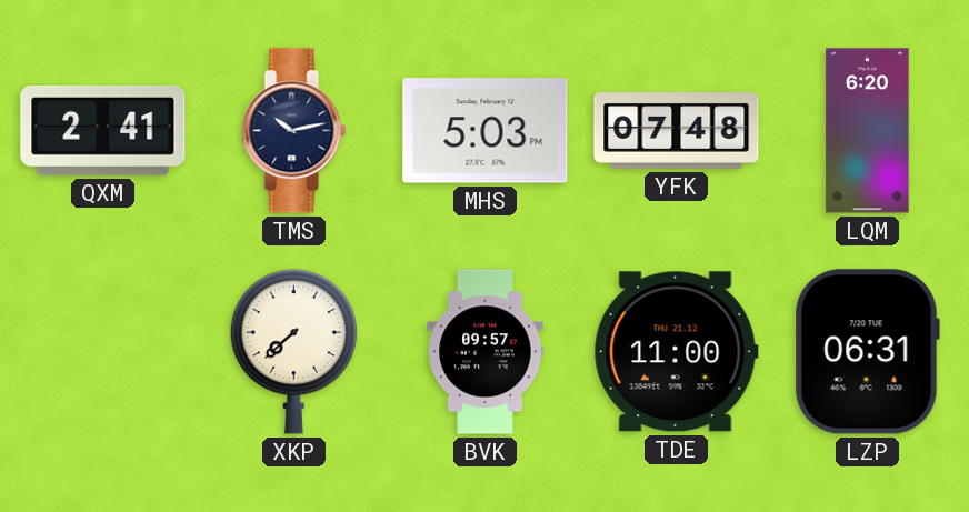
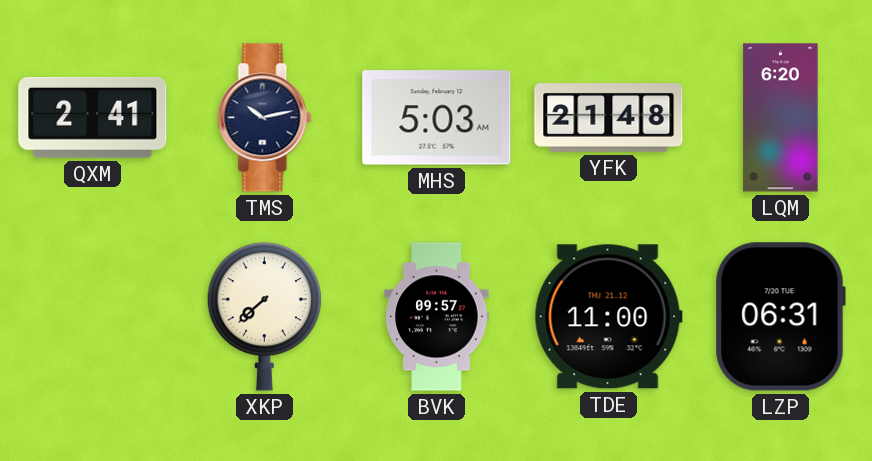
MHS: 5:03 PM -> 5:03 AM (437, 118)
YFK: 07:48 -> 21:48 (609, 118)
